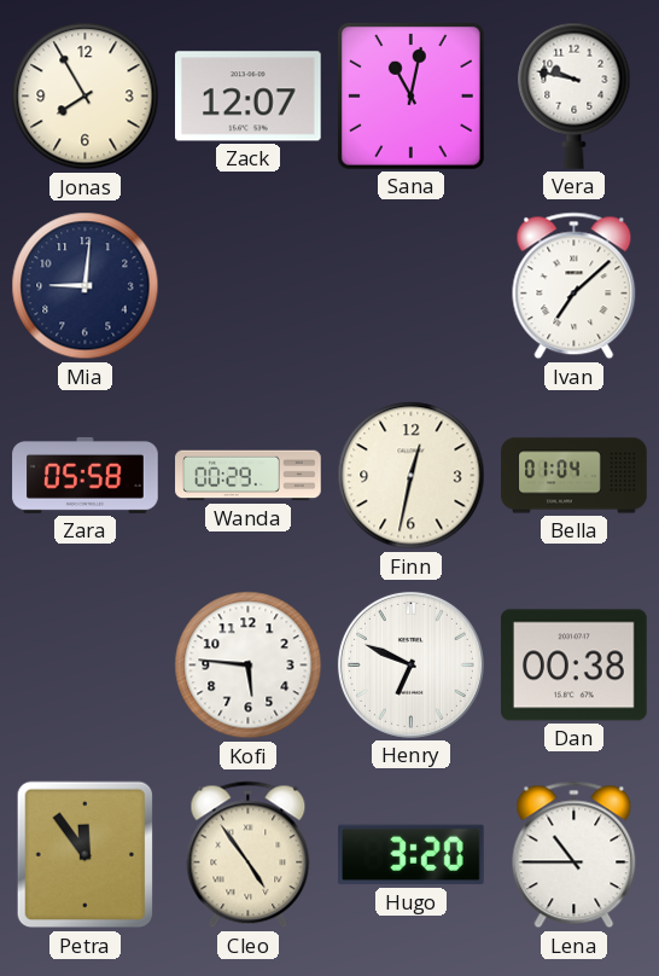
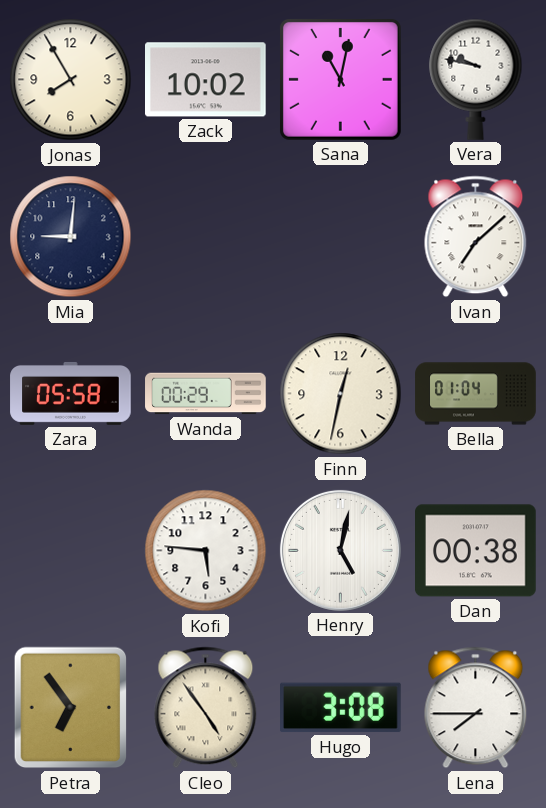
Zack: 12:07 -> 10:02 (206, 80)
Henry: 6:49 -> 5:02 (340, 550)
Petra: 11:54 -> 6:54 (71, 708)
Hugo: 3:20 -> 3:08 (341, 708)
Lena: 10:45 -> 7:45 (476, 708)
